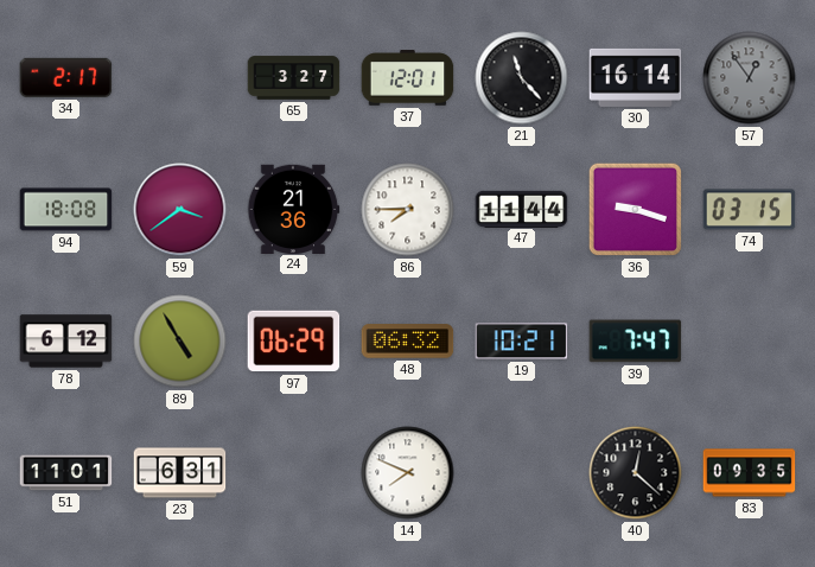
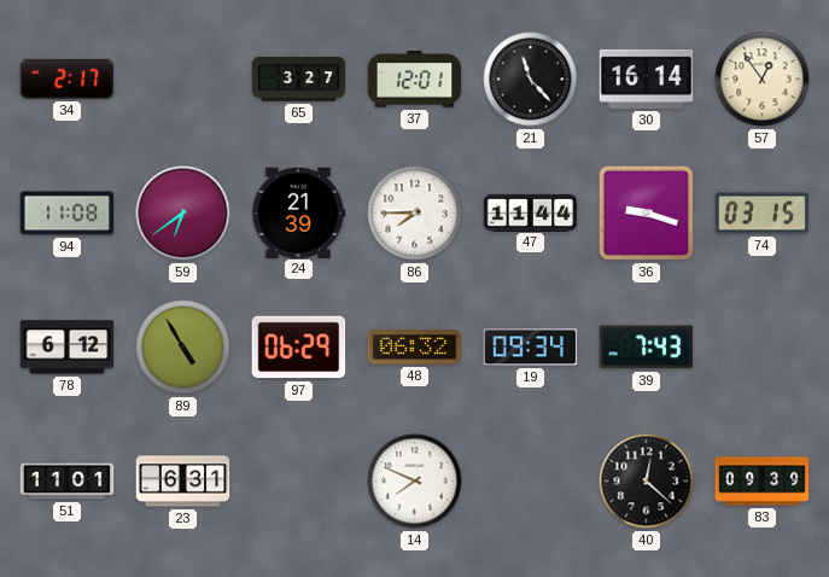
57 dial: grey -> cream (763, 80)
94: 18:08 -> 11:08 (68, 214)
59: 3:39 -> 6:39 (183, 214)
24: 21:36 -> 21:39 (298, 212)
19: 10:21 -> 09:34 (531, 348)
39: 7:47 -> 7:43 (647, 348)
83: 09:35 -> 09:39 (763, 482)
